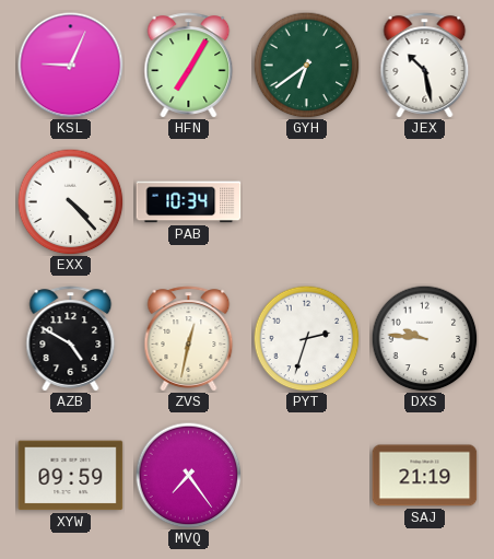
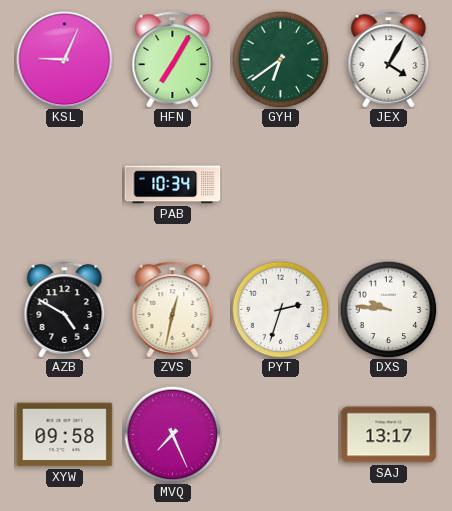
JEX: 10:28 -> 4:05 (389, 60)
EXX: 4:23 -> none (70, 201)
XYW: 09:59 -> 09:58 (65, 435)
MVQ: 7:24 -> 7:26 (172, 434)
SAJ: 21:19 -> 13:17 (389, 435)
